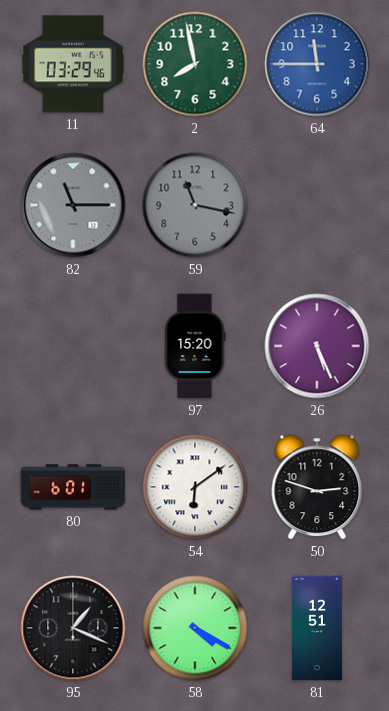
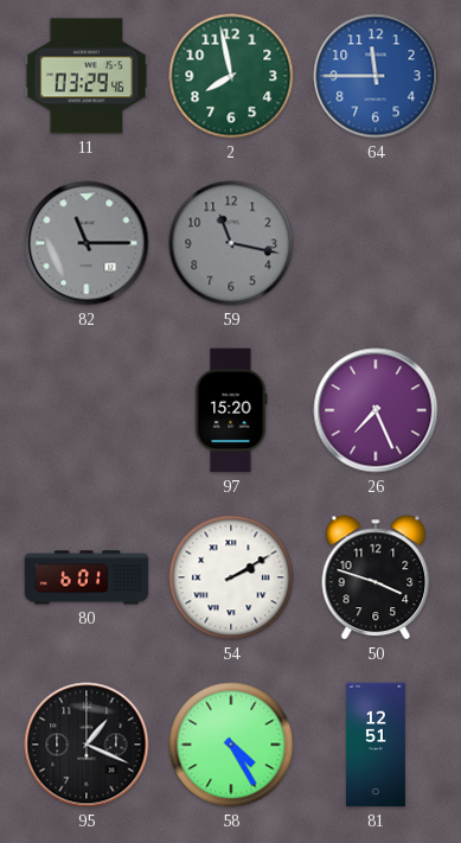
26: 5:26 -> 7:26 (376, 410)
54: 6:09 -> 2:10 (231, 577)
50: 2:48 -> 3:48 (376, 577)
58: 4:20 -> 4:25 (231, 745)
